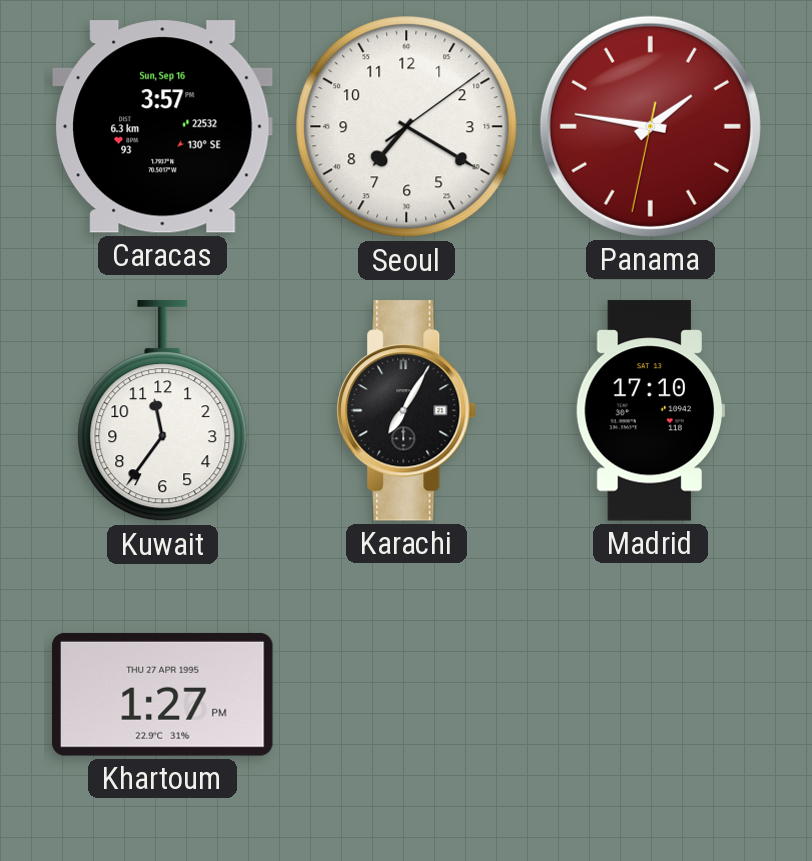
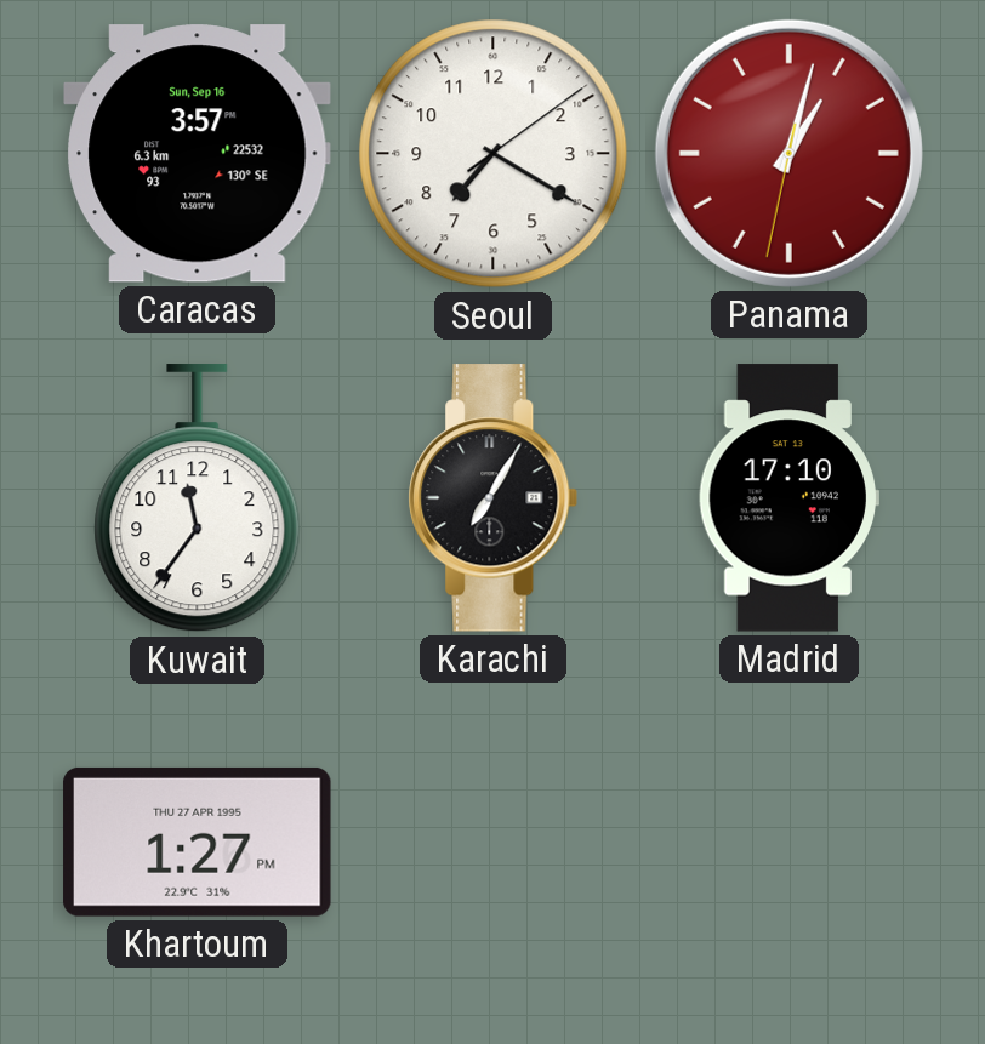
Panama: 1:46 -> 1:02 (788, 153)
